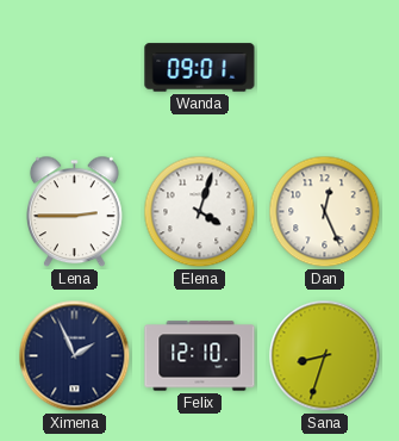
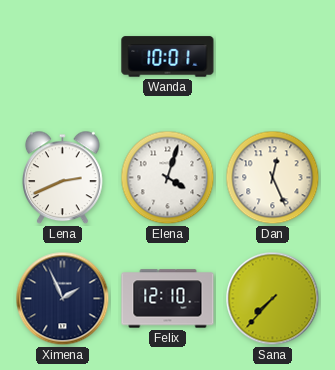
Wanda: 09:01 -> 10:01 (168, 57)
Lena: 2:45 -> 2:41 (63, 178)
Sana: 8:33 -> 7:37 (273, 299)
